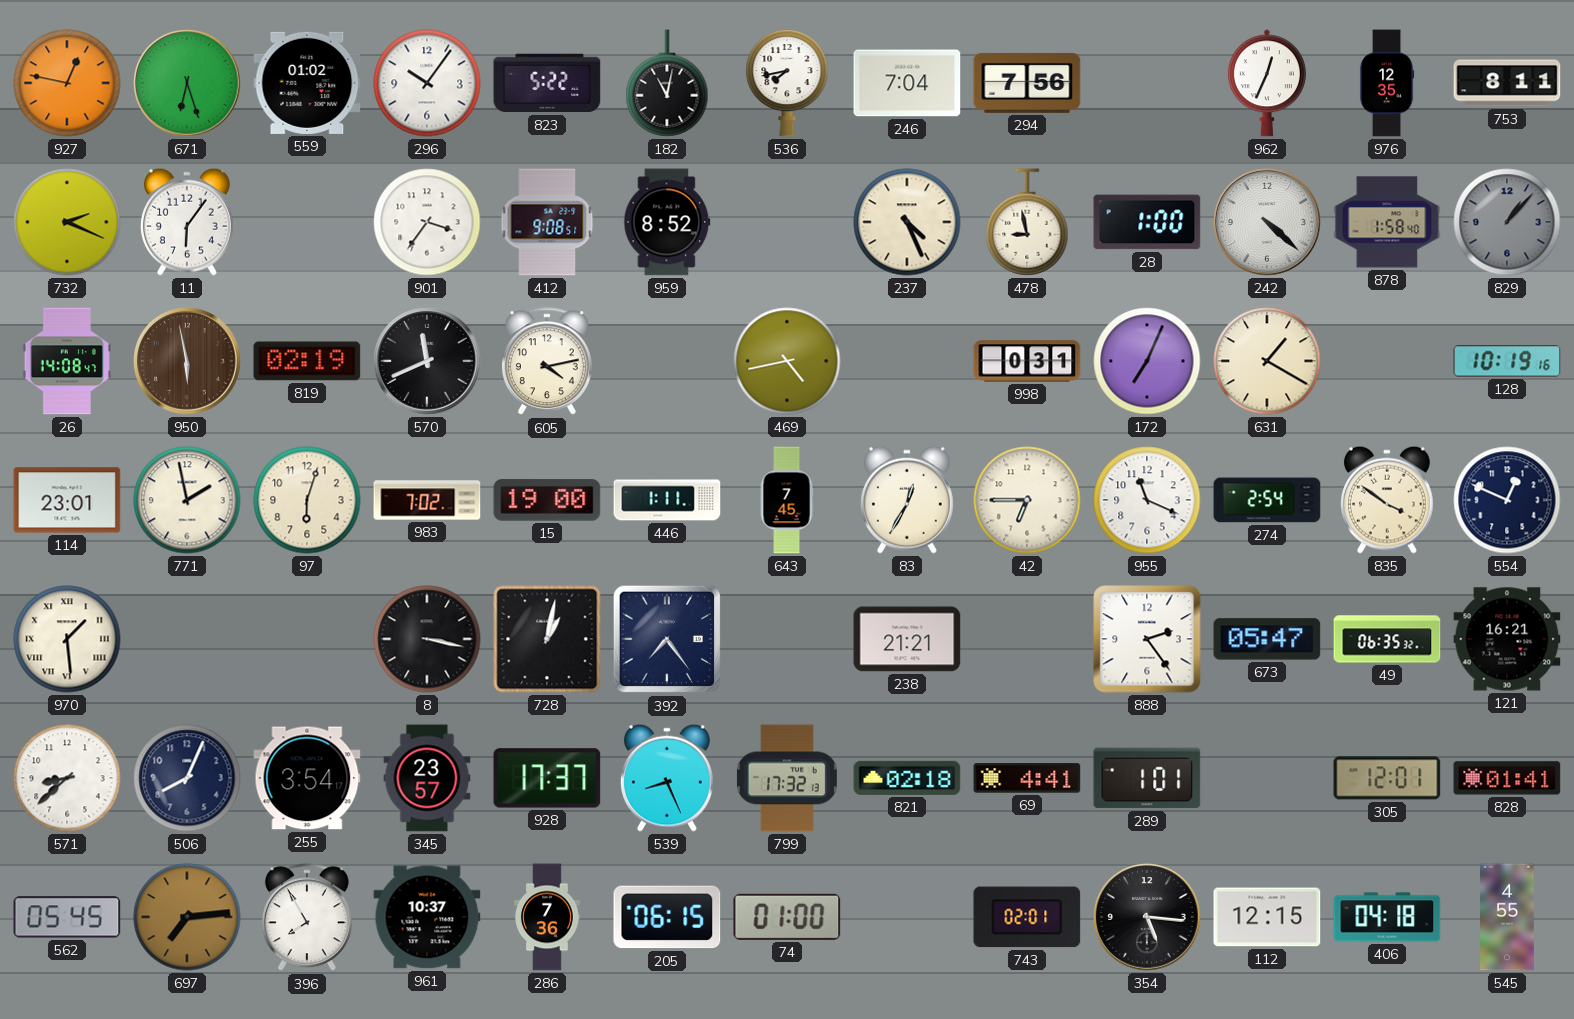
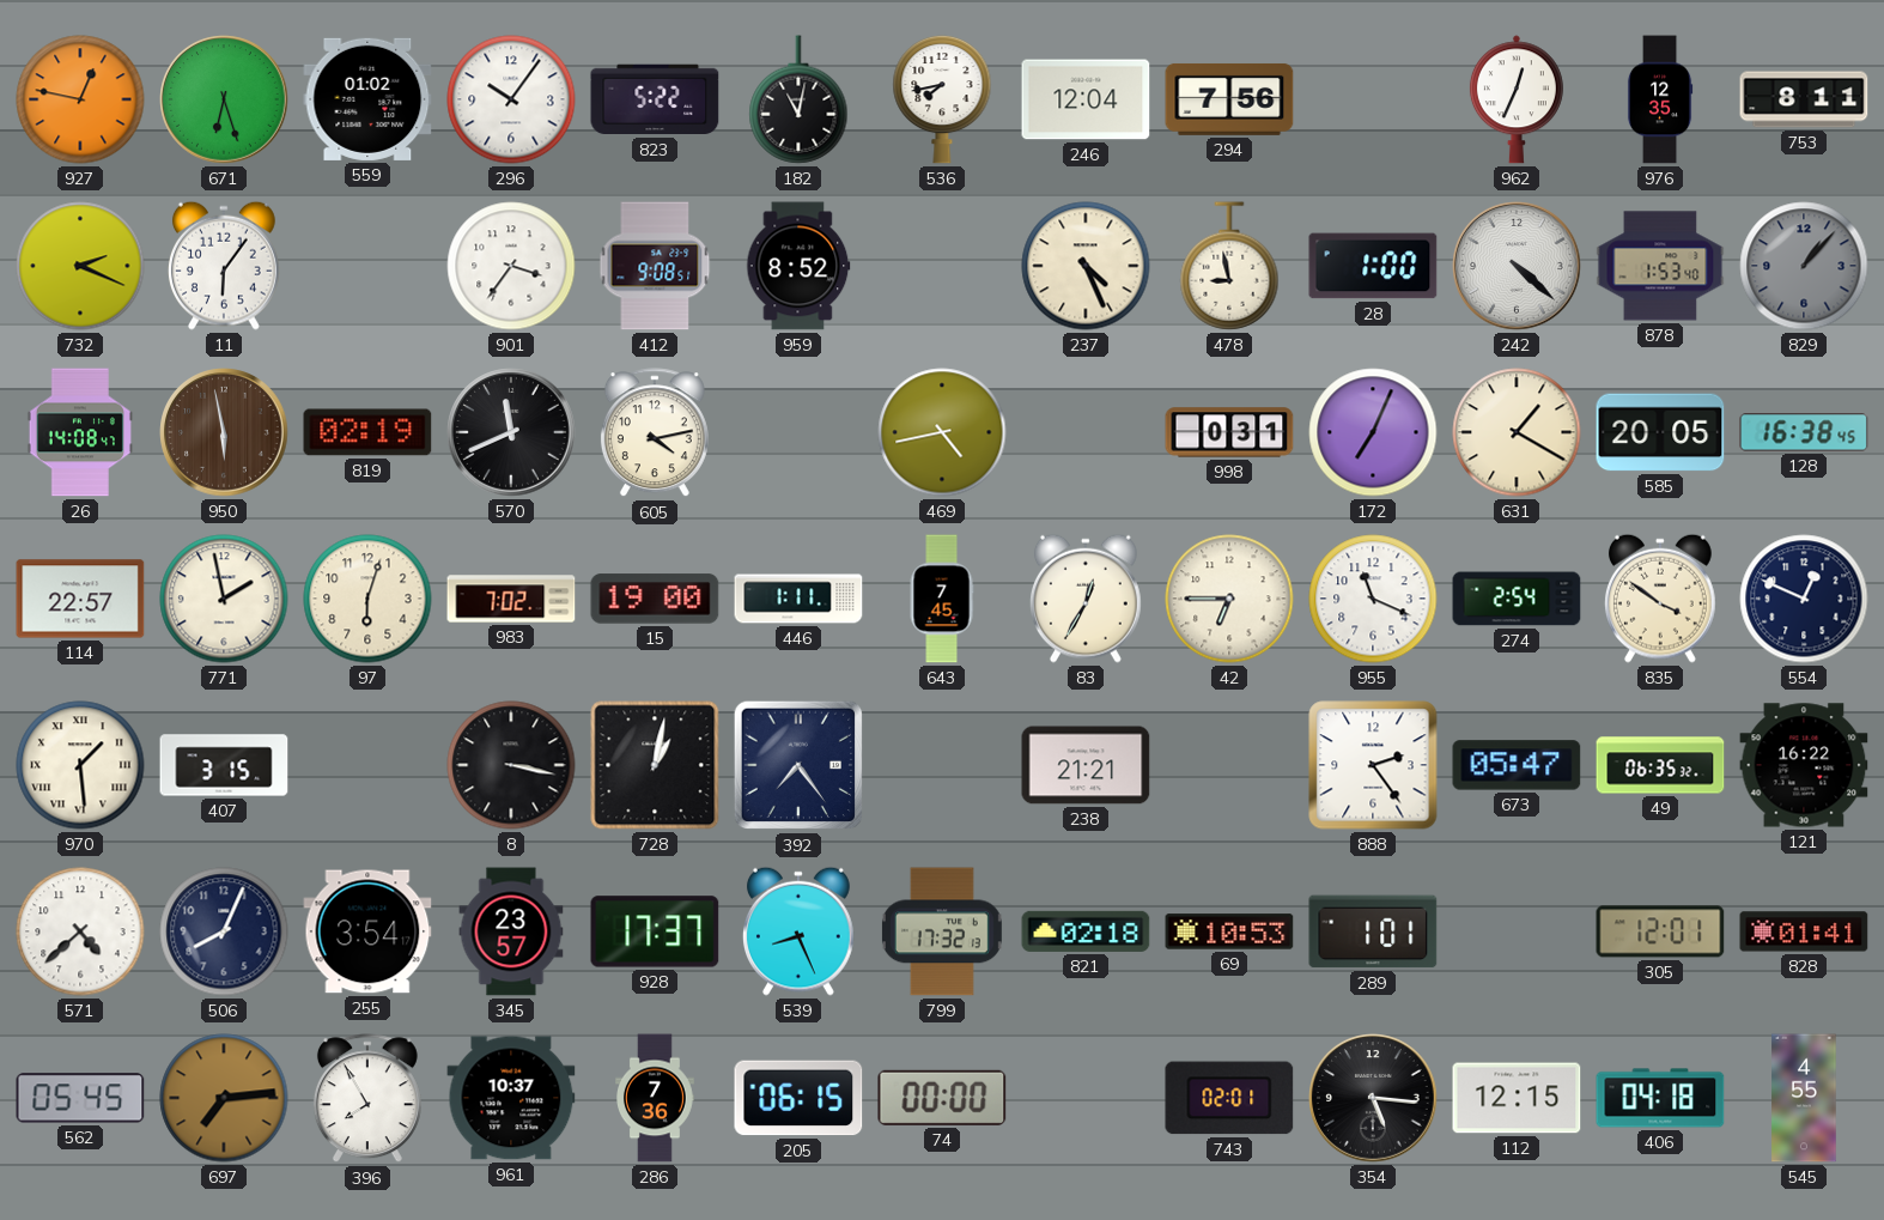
246: 7:04 -> 12:04 (1086, 99)
878: 1:58 -> 1:53 (1660, 266)
585: none -> 20:05 (1660, 432)
128: 10:19 -> 16:38 (1804, 432)
114: 23:01 -> 22:57 (80, 599)
407: none -> 3:15 (224, 765)
121: 16:21 -> 16:22 (1804, 765)
571: 8:38 -> 4:38 (80, 931)
69: 4:41 -> 10:53 (1229, 931)
74: 01:00 -> 00:00 (942, 1098)
